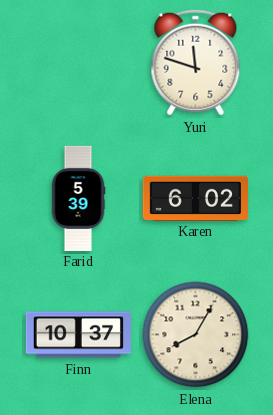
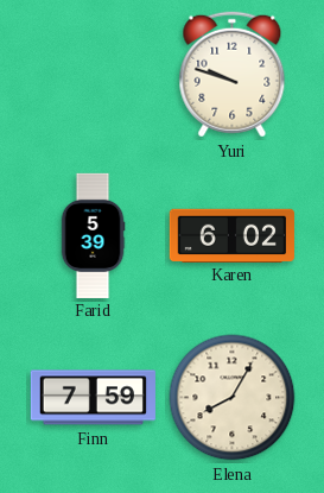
Yuri: 11:48 -> 9:48 (233, 75)
Finn: 10:37 -> 7:59 (93, 398)
